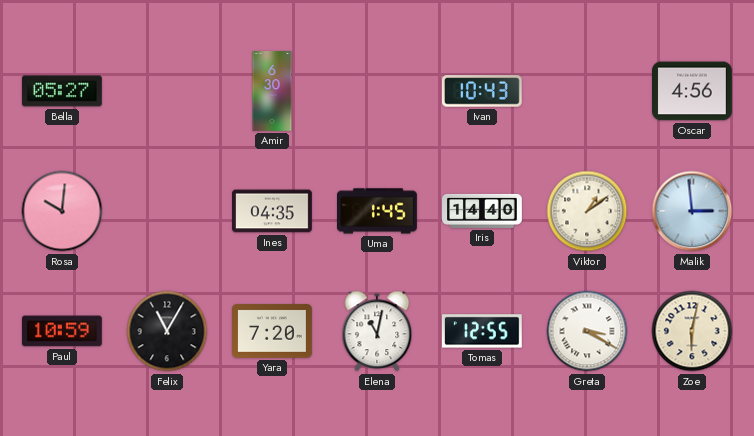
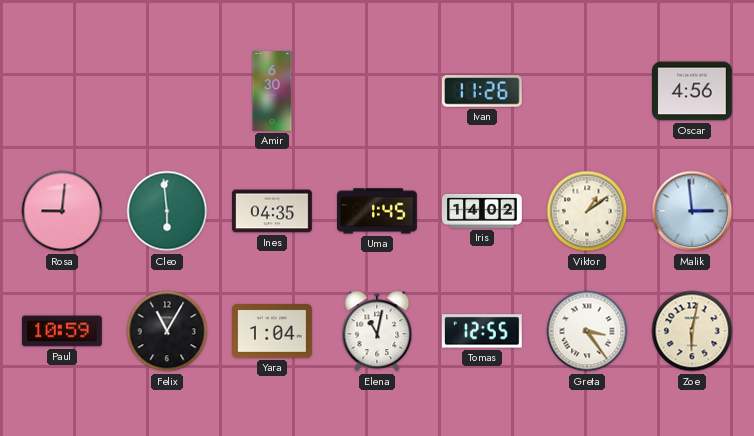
Bella: 05:27 -> none (62, 91)
Ivan: 10:43 -> 11:26 (483, 91)
Rosa: 10:01 -> 9:01 (62, 211)
Cleo: none -> 5:59 (167, 211)
Iris: 14:40 -> 14:02 (483, 211)
Yara: 7:20 -> 1:04 (273, 331)
Greta: 3:20 -> 3:24 (587, 331)
